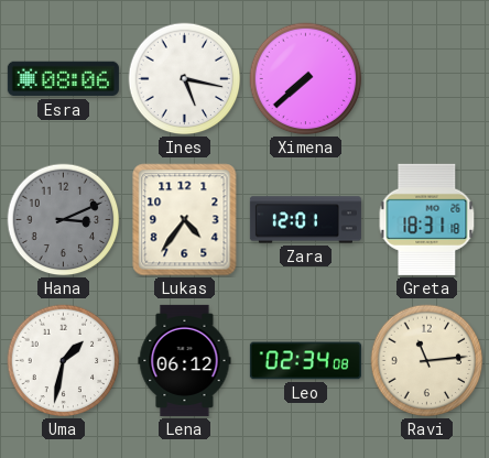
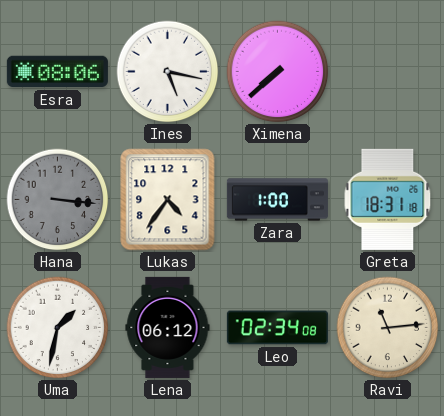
Hana: 3:11 -> 3:16 (58, 200)
Zara: 12:01 -> 1:00 (277, 200)
